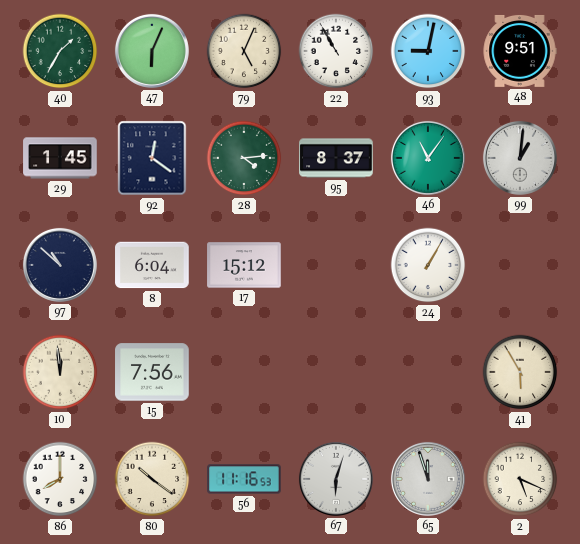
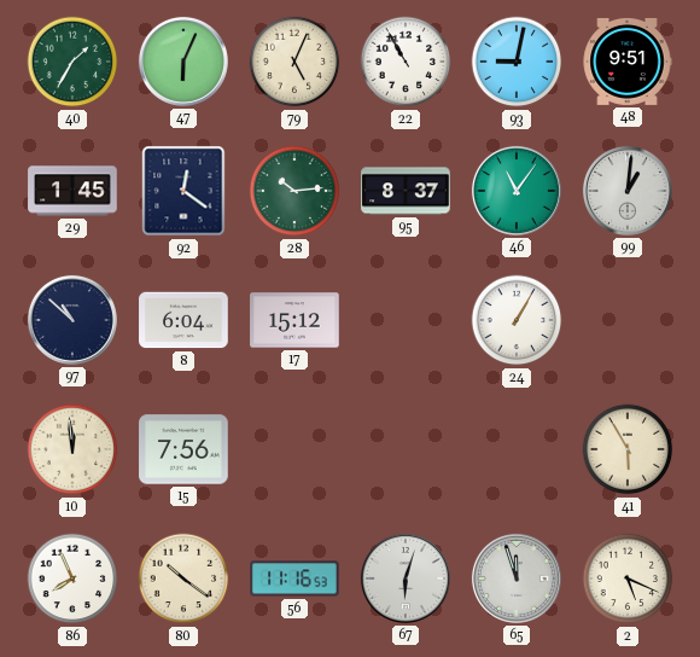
28: 4:14 -> 10:14 (294, 191)
86: 8:00 -> 7:56 (72, 578)
